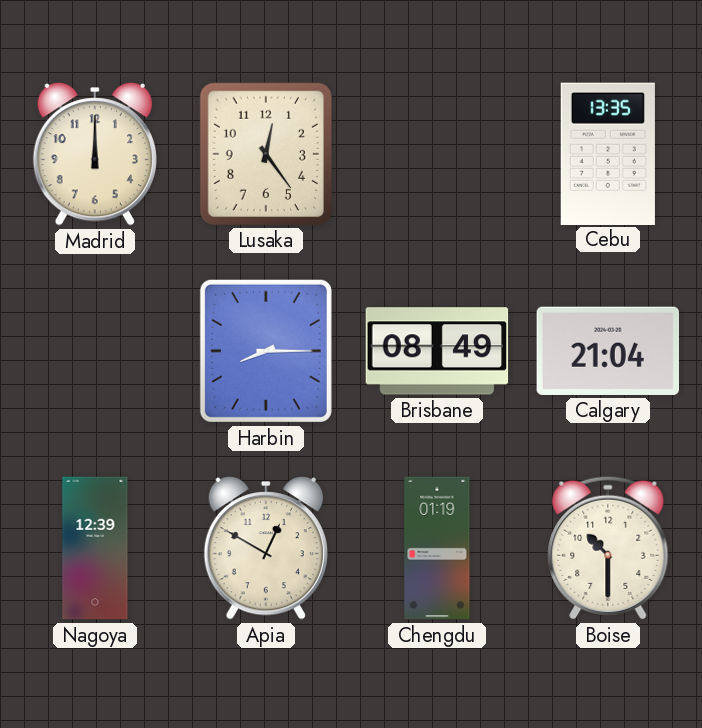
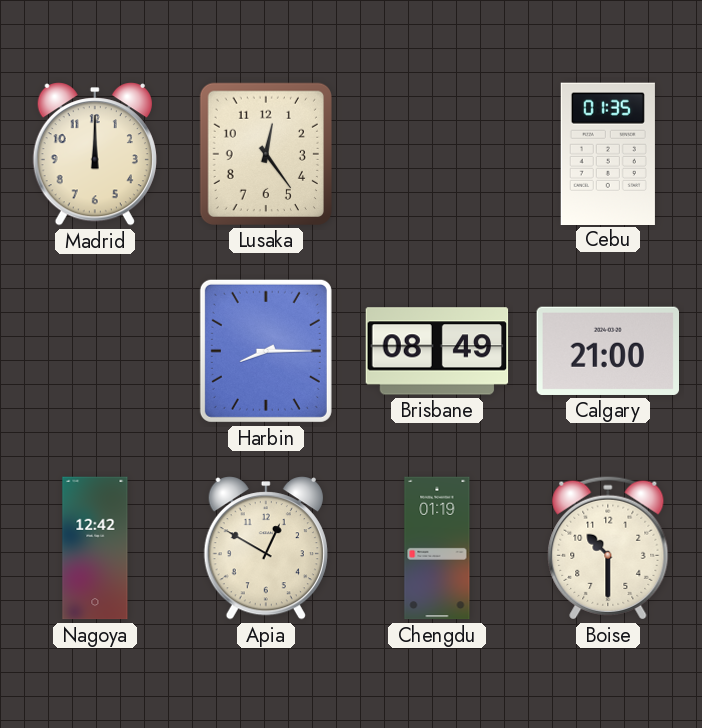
Cebu: 13:35 -> 01:35 (608, 153)
Calgary: 21:04 -> 21:00 (607, 351)
Nagoya: 12:39 -> 12:42 (95, 548)
